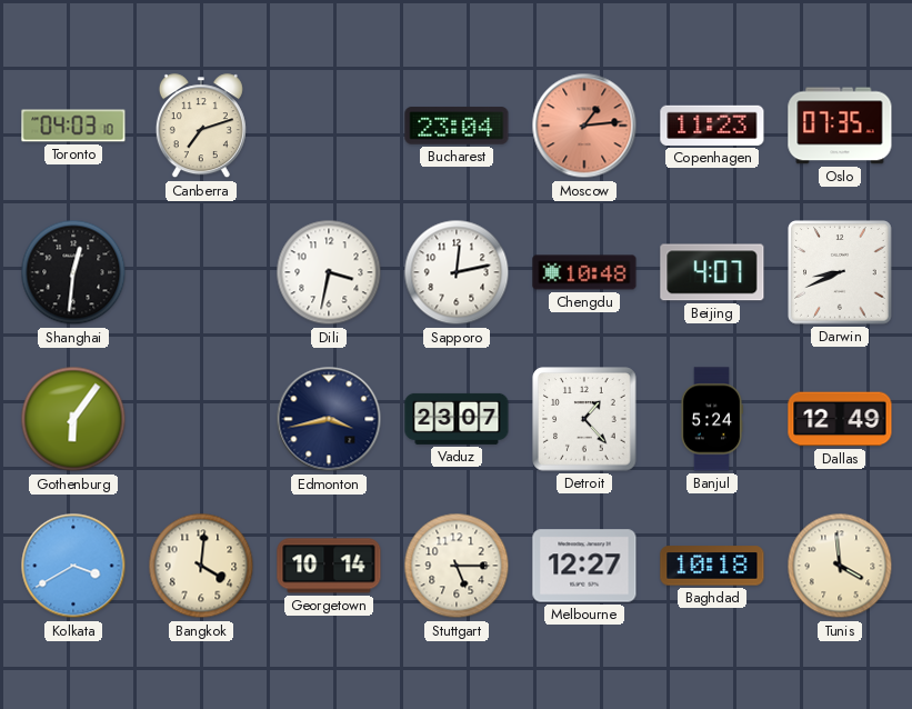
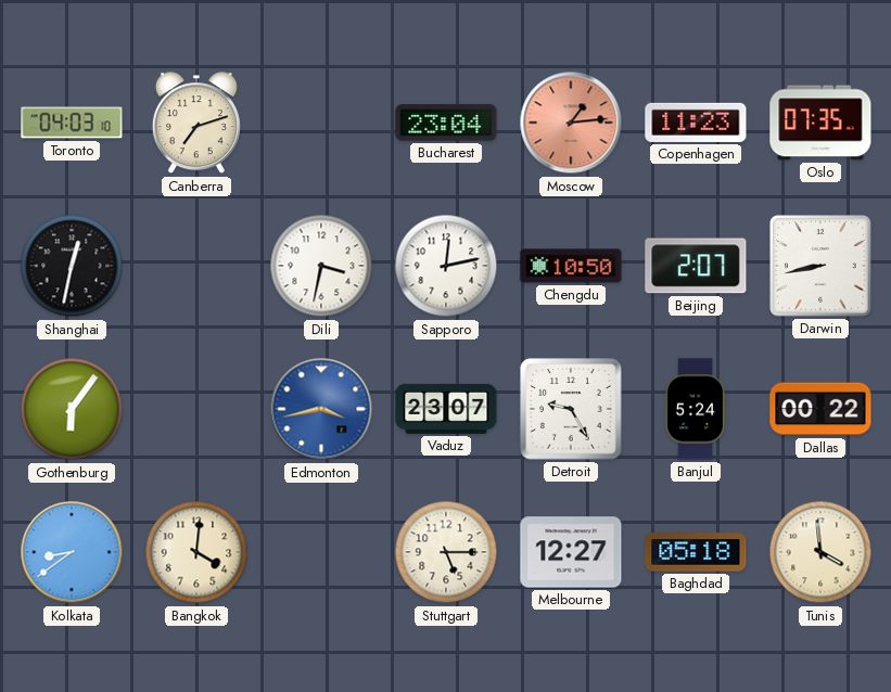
Shanghai: 12:31 -> 12:32 (72, 266)
Chengdu: 10:48 -> 10:50 (571, 266)
Beijing: 4:07 -> 2:07 (696, 266)
Darwin: 8:41 -> 8:43 (820, 266)
Edmonton dial: navy -> blue (321, 409)
Detroit: 1:23 -> 9:25 (571, 409)
Dallas: 12:49 -> 00:22 (820, 409)
Kolkata: 3:40 -> 8:39 (72, 552)
Georgetown: 10:14 -> none (329, 566)
Baghdad: 10:18 -> 05:18 (696, 552)
